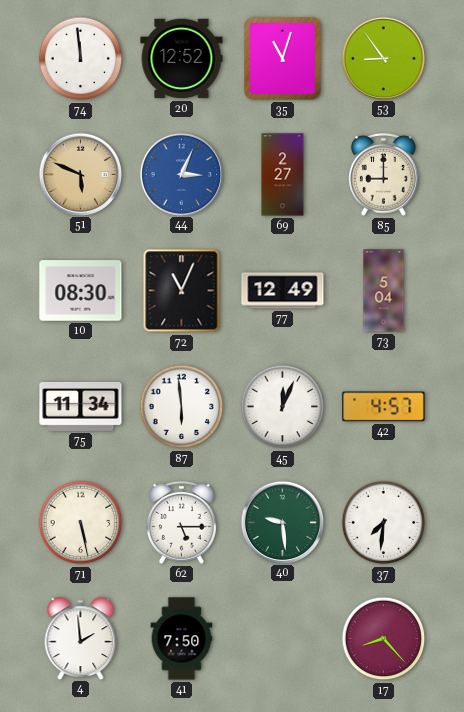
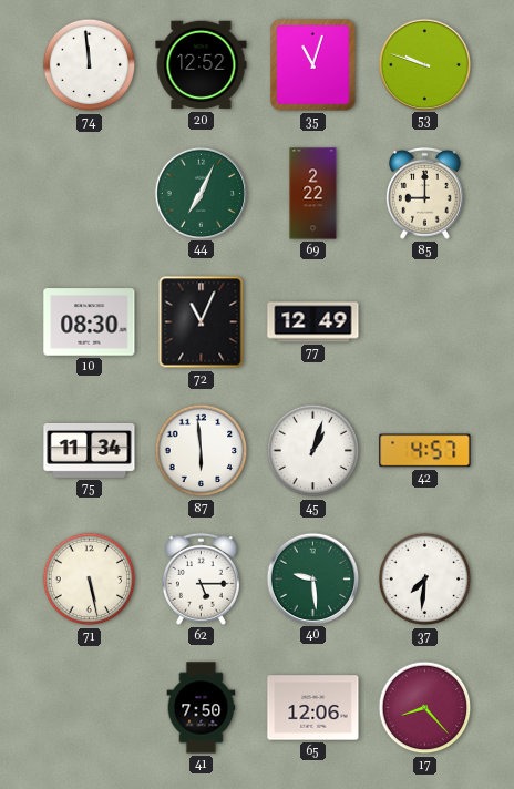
53: 8:54 -> 9:48 (424, 64)
51: 5:49 -> none (80, 174)
44: 3:04 -> 7:04 (201, 193)
44 dial: blue -> green (201, 193)
69: 2:27 -> 2:22 (313, 194)
73: 5:04 -> none (384, 291)
45: 12:04 -> 1:03 (313, 451)
4: 1:59 -> none (81, 638)
65: none -> 12:06 (313, 708)
